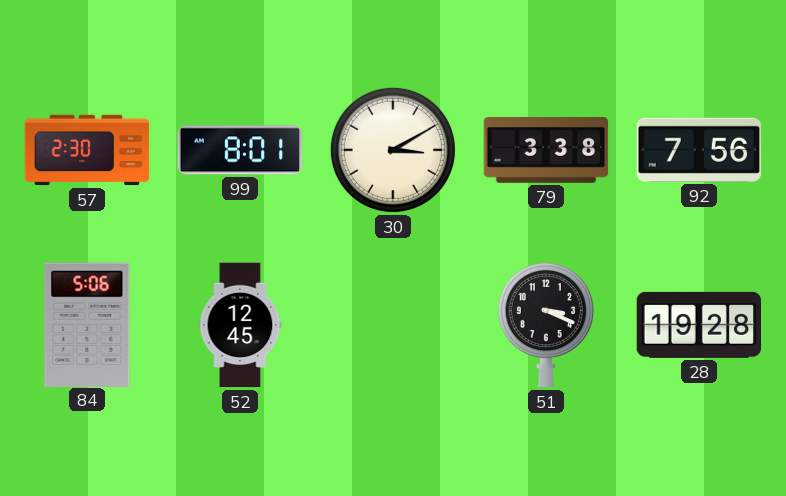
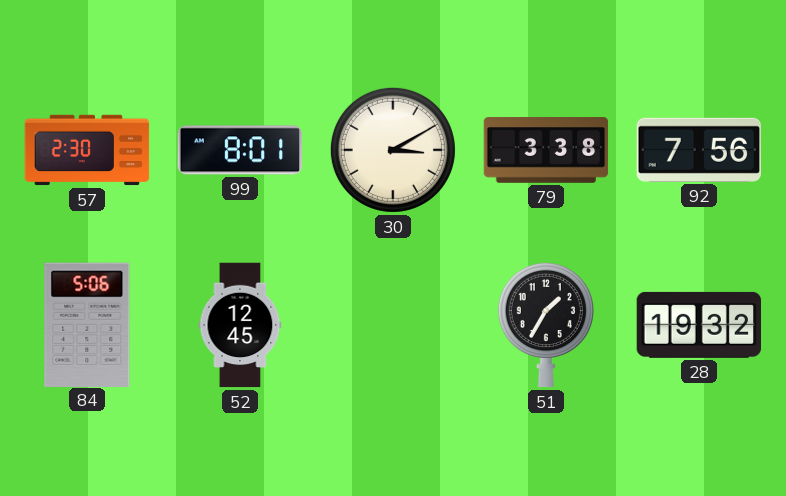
51: 3:19 -> 1:35 (546, 325)
28: 19:28 -> 19:32 (699, 325)
